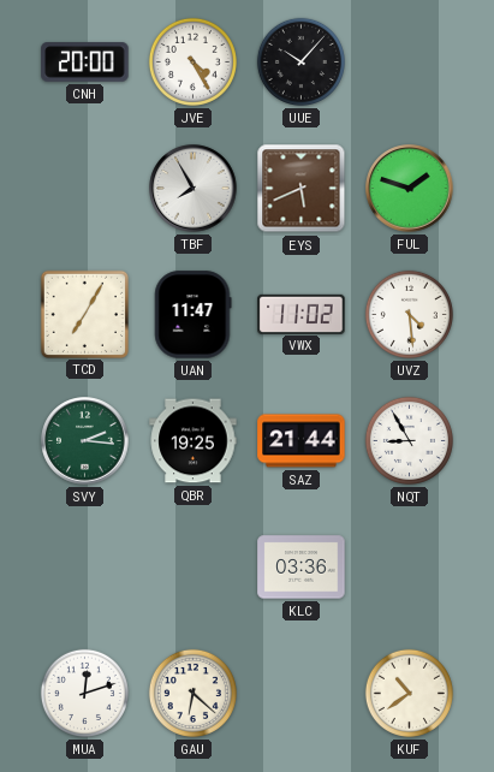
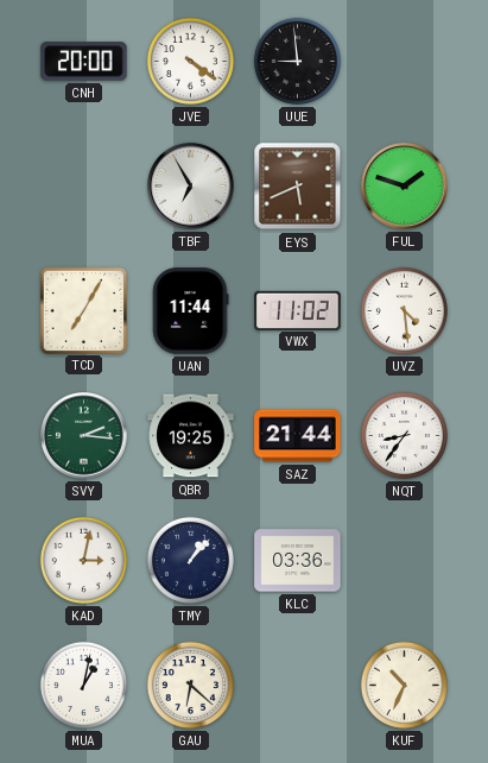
JVE: 4:25 -> 4:21 (190, 61)
UUE: 10:07 -> 8:59 (297, 61)
TBF: 7:55 -> 6:55 (191, 187)
UAN: 11:47 -> 11:44 (191, 311)
NQT: 8:55 -> 8:36 (404, 435)
KAD: none -> 3:02 (83, 560)
TMY: none -> 1:07 (190, 560)
MUA: 12:12 -> 1:02 (83, 685)
KUF: 10:39 -> 10:34 (404, 685)
